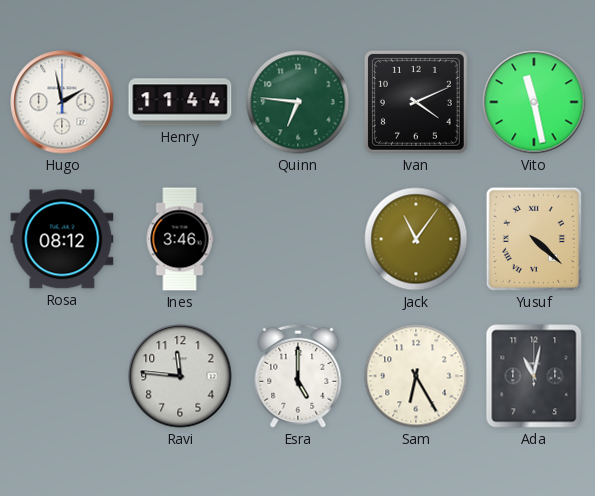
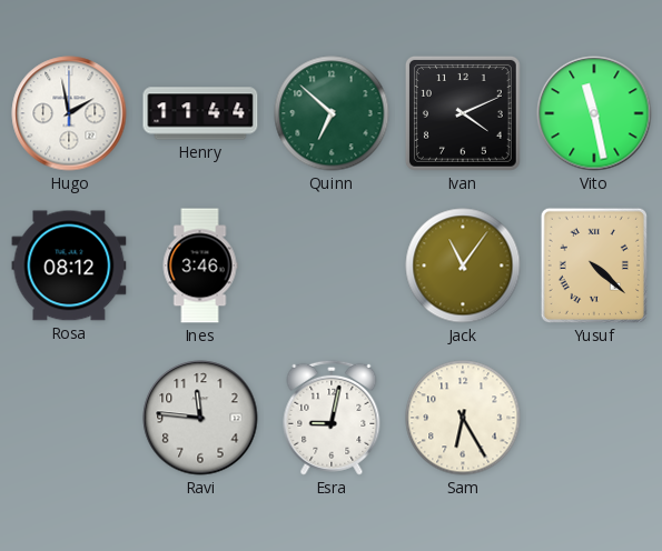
Quinn: 6:46 -> 6:52 (332, 113)
Esra: 5:00 -> 9:02 (332, 418)
Ada: 11:02 -> none (534, 376)
